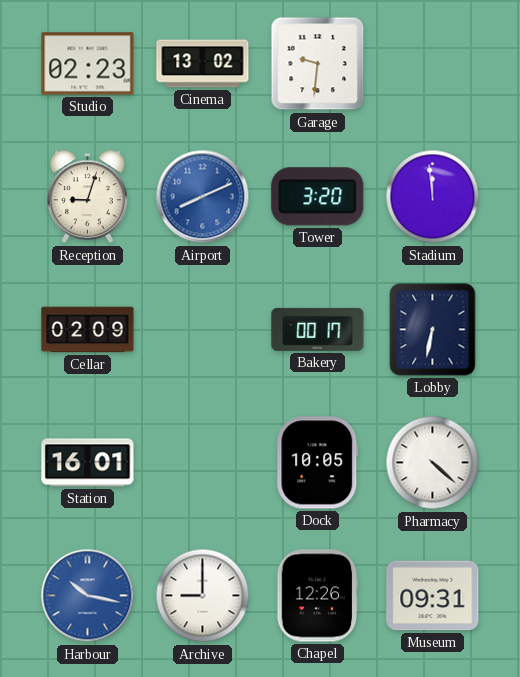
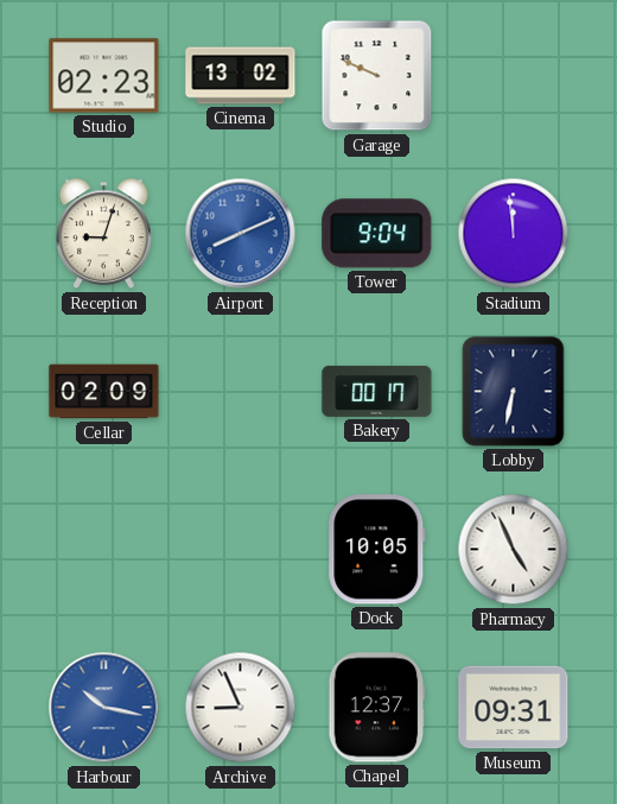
Garage: 9:31 -> 9:49 (377, 76)
Tower: 3:20 -> 9:04 (377, 234)
Station: 16:01 -> none (88, 463)
Pharmacy: 4:22 -> 4:56 (514, 550)
Archive: 9:00 -> 8:56 (241, 708)
Chapel: 12:26 -> 12:37 (377, 708)
